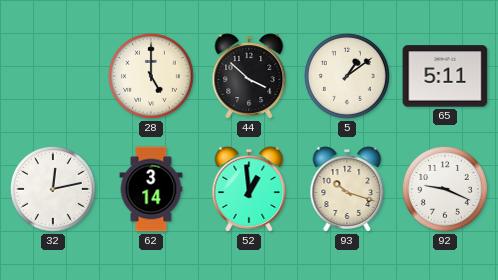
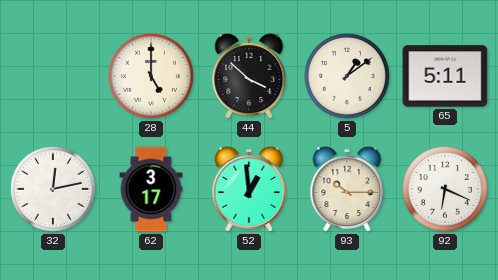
62: 3:14 -> 3:17 (151, 189)
93: 10:18 -> 10:15 (347, 189)
92: 9:19 -> 6:19 (445, 189)
